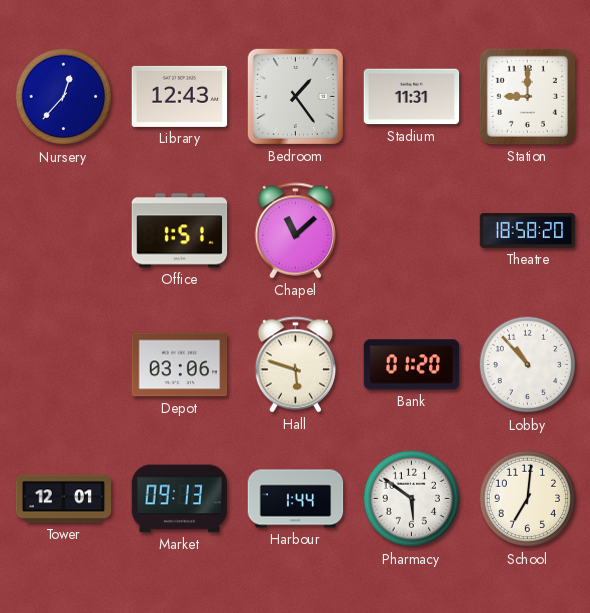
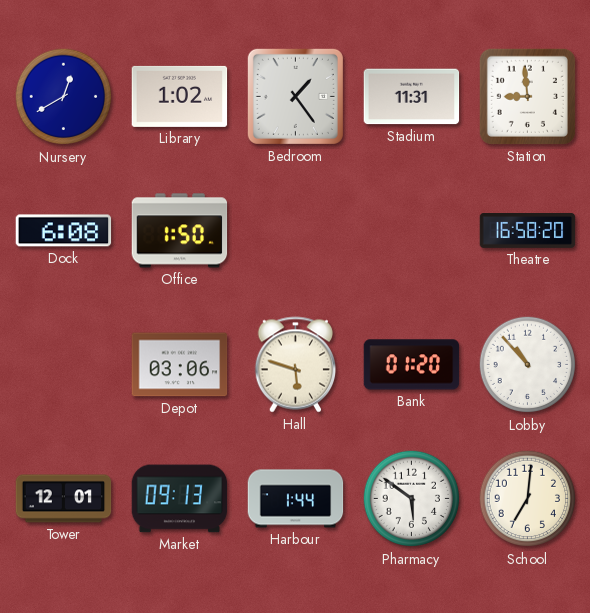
Nursery: 12:37 -> 12:40 (64, 97)
Library: 12:43 -> 1:02 (180, 96)
Station: 9:00 -> 8:59 (527, 96)
Dock: none -> 6:08 (64, 231)
Office: 1:51 -> 1:50 (180, 231)
Chapel: 11:08 -> none (296, 231)
Theatre: 18:58 -> 16:58 (528, 231)
